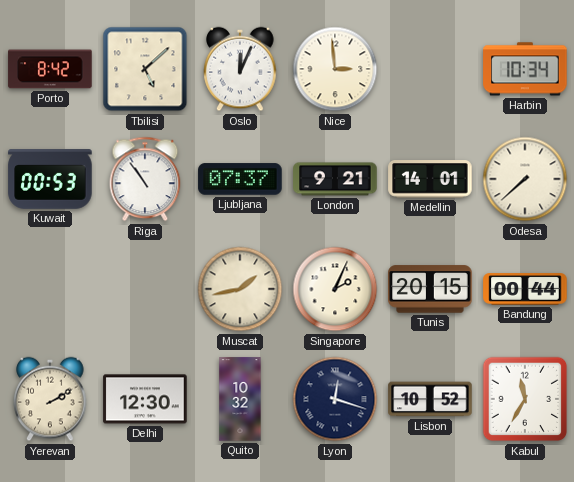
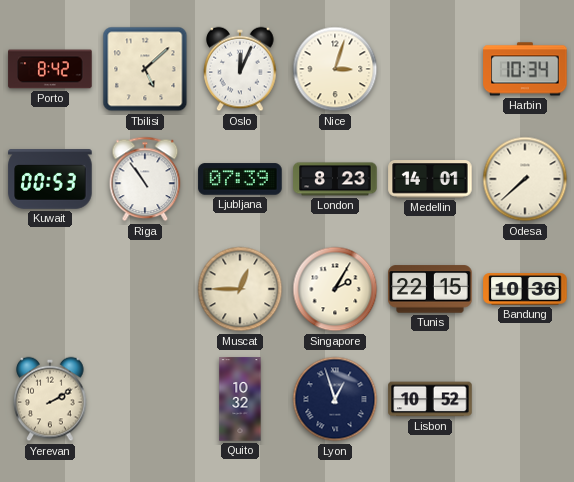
Nice: 2:59 -> 3:03 (335, 69)
Ljubljana: 07:37 -> 07:39 (240, 179)
London: 9:21 -> 8:23 (335, 179)
Muscat: 1:43 -> 12:45 (240, 289)
Singapore: 2:04 -> 2:05 (335, 289)
Tunis: 20:15 -> 22:15 (430, 289)
Bandung: 00:44 -> 10:36 (525, 289)
Delhi: 12:30 -> none (145, 399)
Lyon: 12:18 -> 12:57 (335, 399)
Kabul: 11:35 -> none (525, 399)
